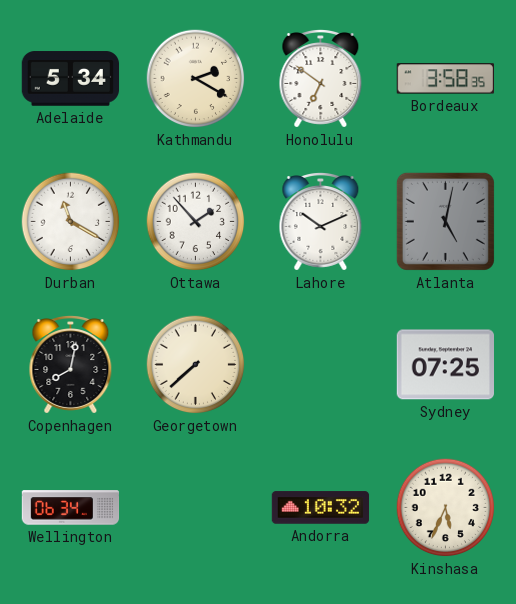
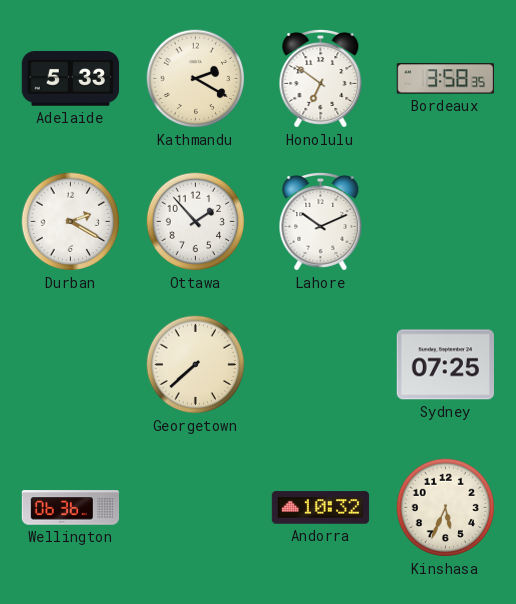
Adelaide: 5:34 -> 5:33 (71, 79)
Durban: 11:20 -> 2:20 (71, 222)
Atlanta: 5:02 -> none (445, 221)
Copenhagen: 8:02 -> none (71, 365)
Wellington: 06:34 -> 06:36 (71, 508)
